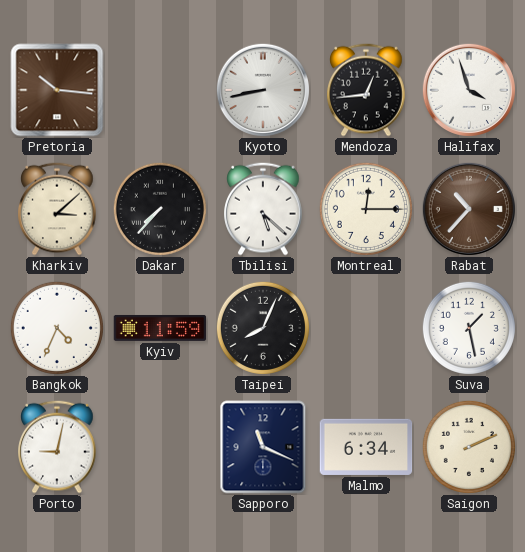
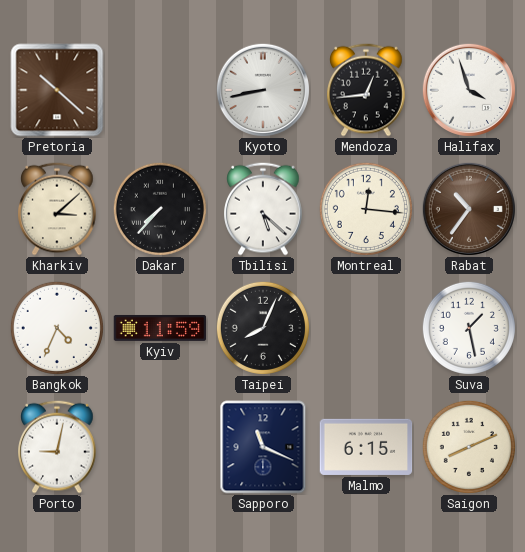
Pretoria: 10:16 -> 10:22 (57, 90)
Montreal: 12:15 -> 12:16 (366, 209)
Rabat: 10:37 -> 10:36 (469, 209)
Malmo: 6:34 -> 6:15 (366, 447)
Saigon: 2:11 -> 8:11 (469, 447)
